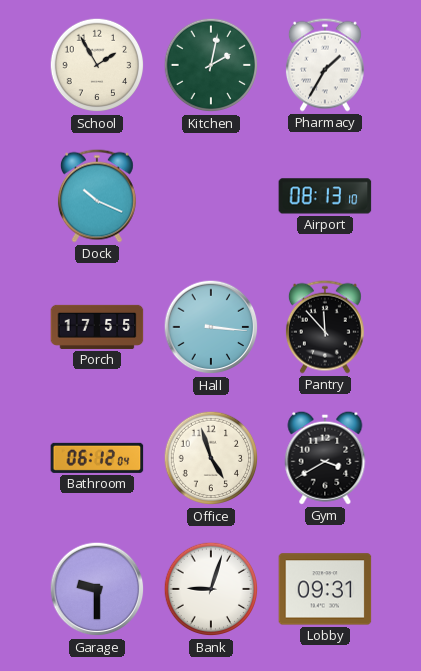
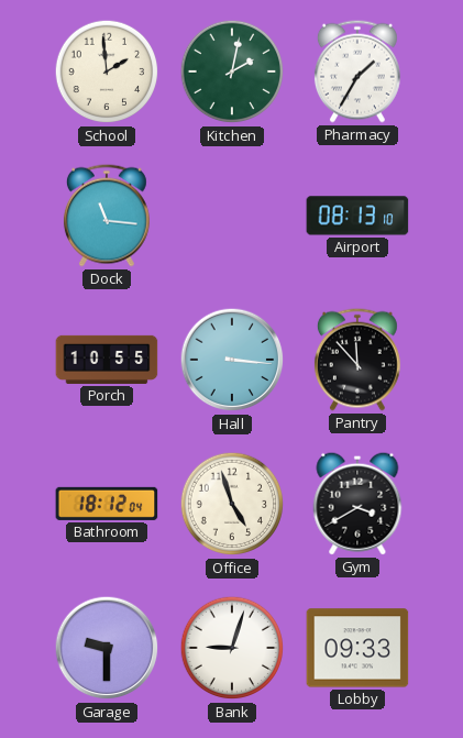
School: 1:55 -> 1:59 (107, 71)
Dock: 10:19 -> 11:16 (107, 216)
Porch: 17:55 -> 10:55 (107, 360)
Bathroom: 06:12 -> 18:12 (107, 504)
Lobby: 09:31 -> 09:33 (357, 648)
